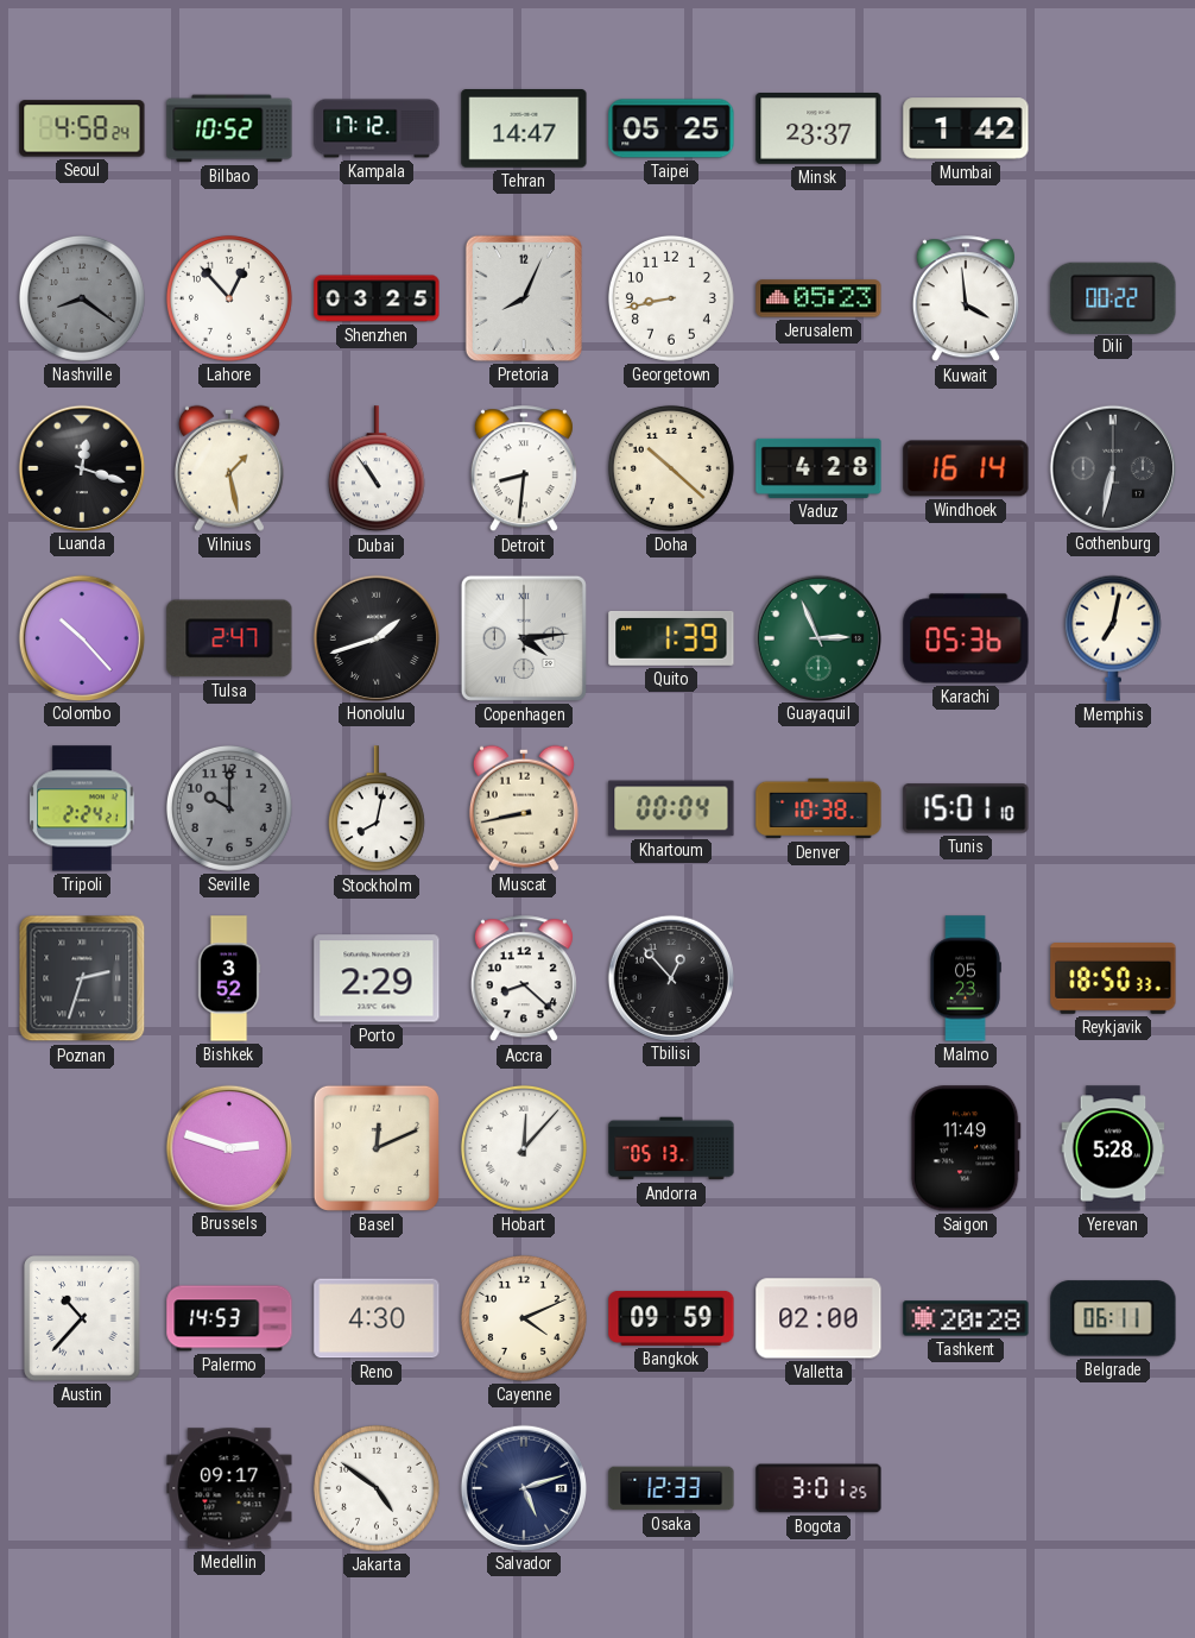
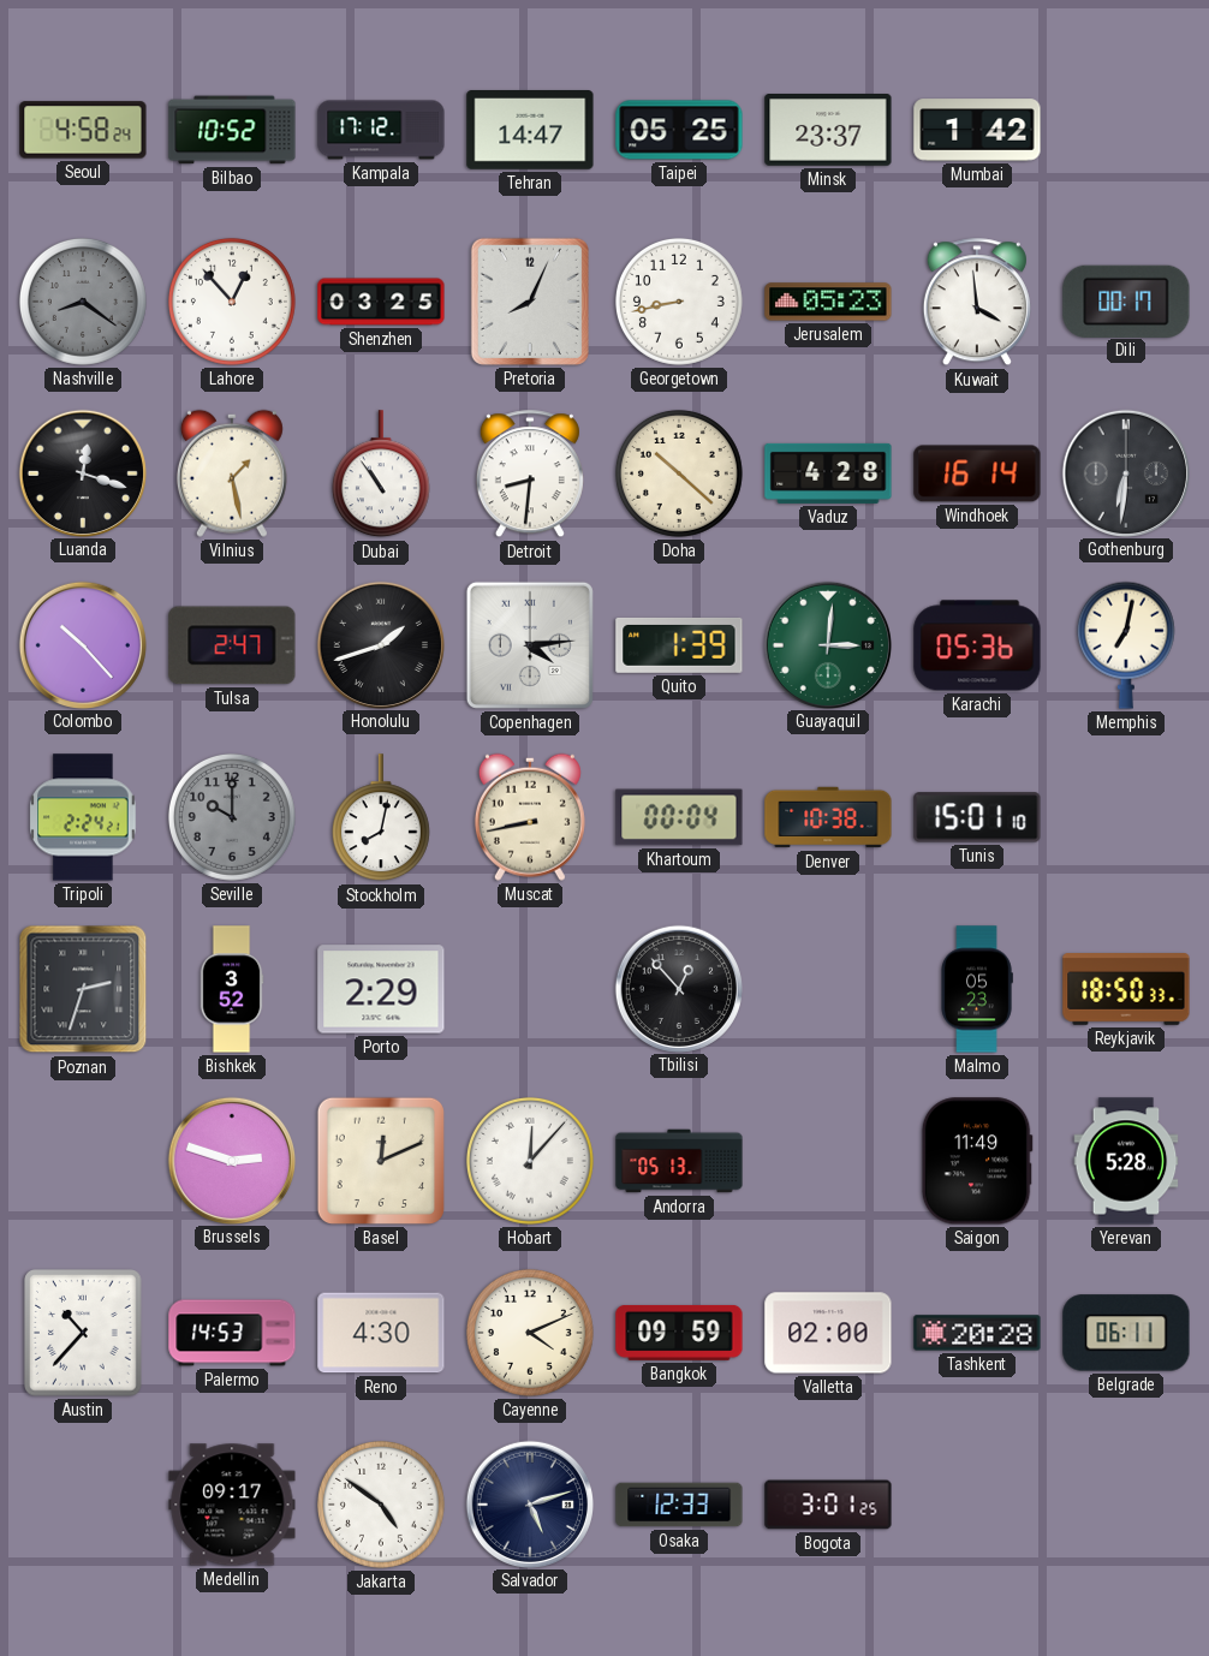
Dili: 00:22 -> 00:17 (1126, 300)
Gothenburg: 6:32 -> 6:31 (1125, 472)
Guayaquil: 2:56 -> 3:01 (827, 644)
Accra: 8:22 -> none (524, 979)
